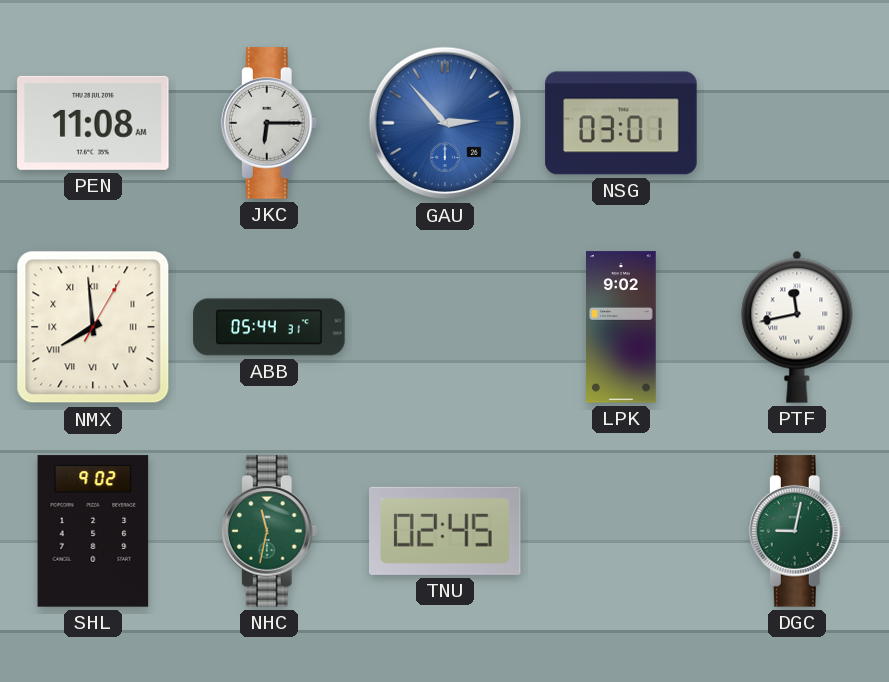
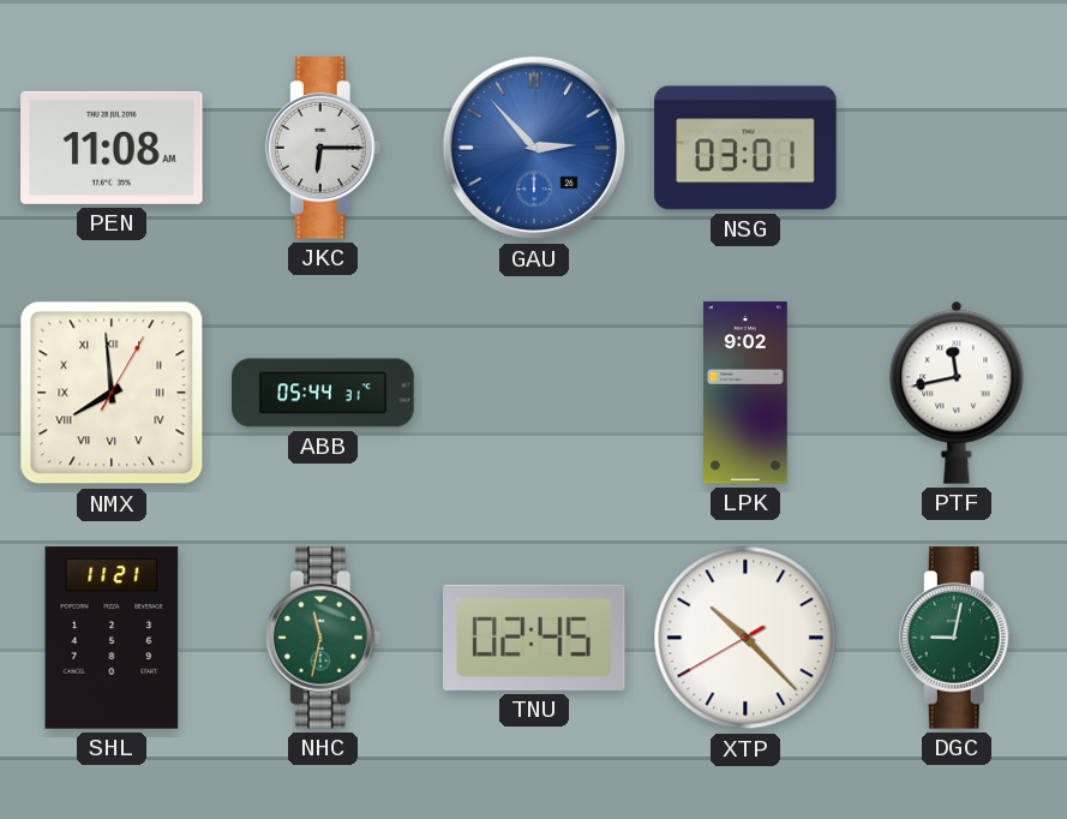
SHL: 9:02 -> 11:21 (112, 638)
XTP: none -> 10:22 (745, 638)
